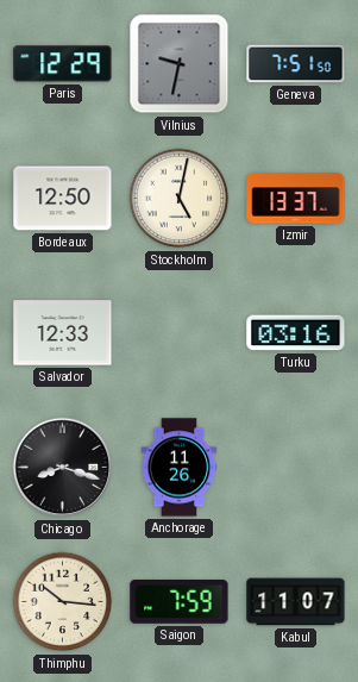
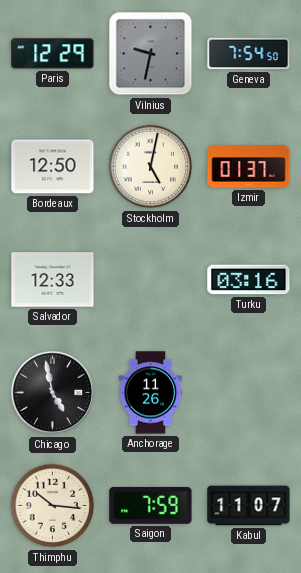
Geneva: 7:51 -> 7:54 (249, 54)
Izmir: 13:37 -> 01:37 (249, 167)
Chicago: 8:18 -> 4:58 (53, 393)
